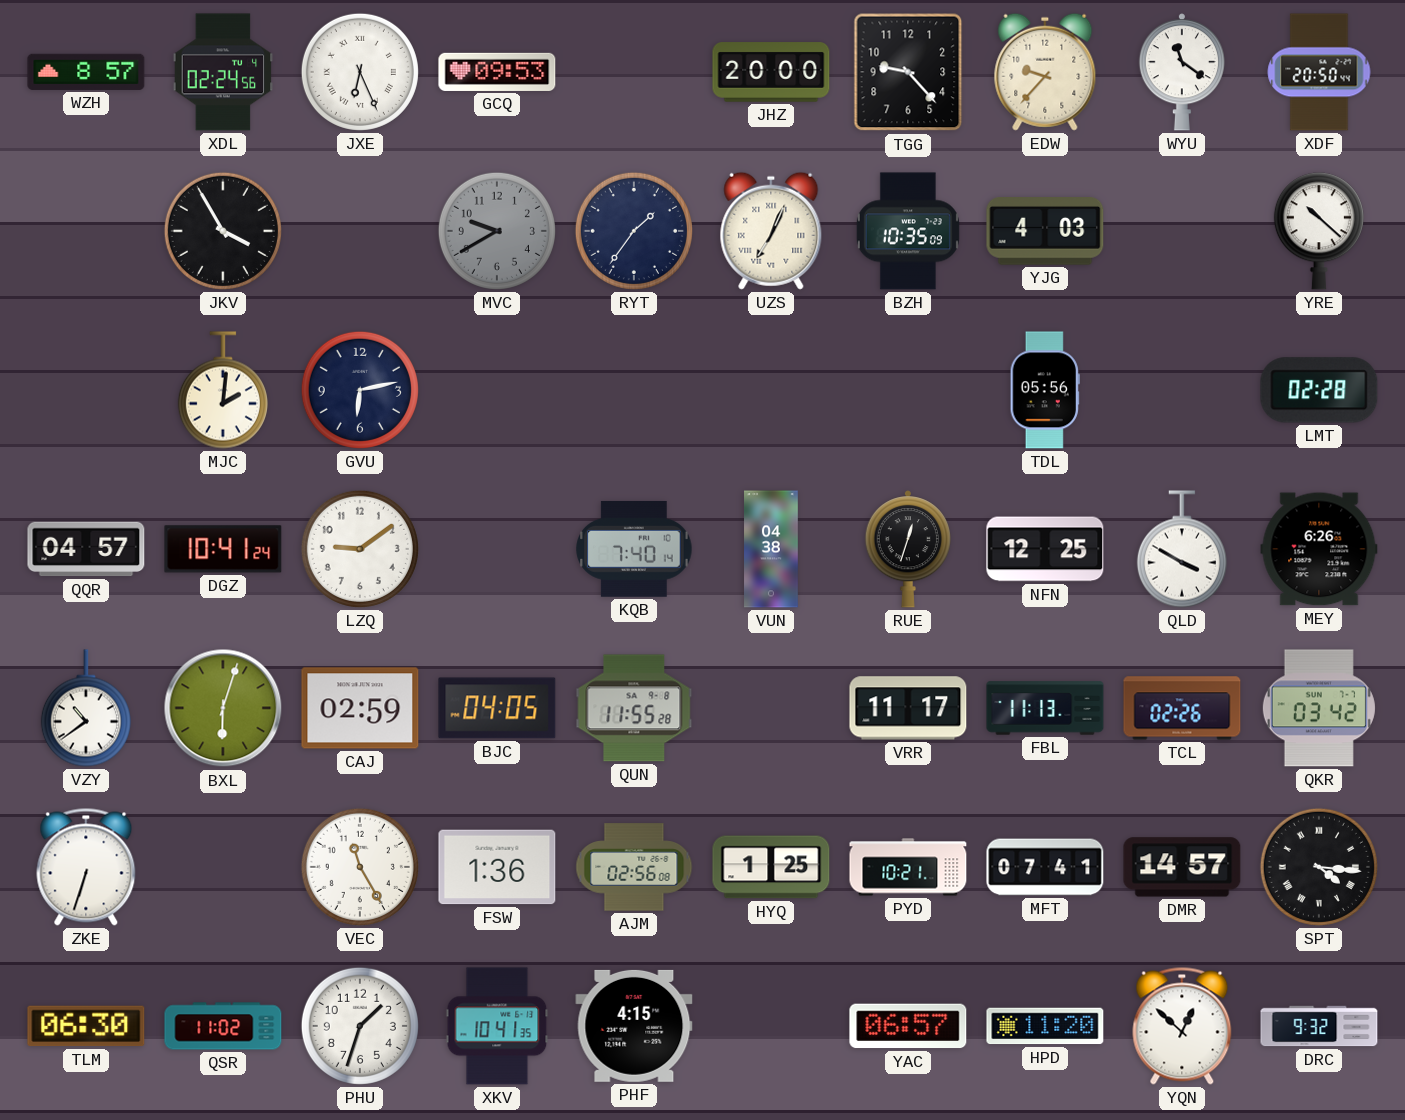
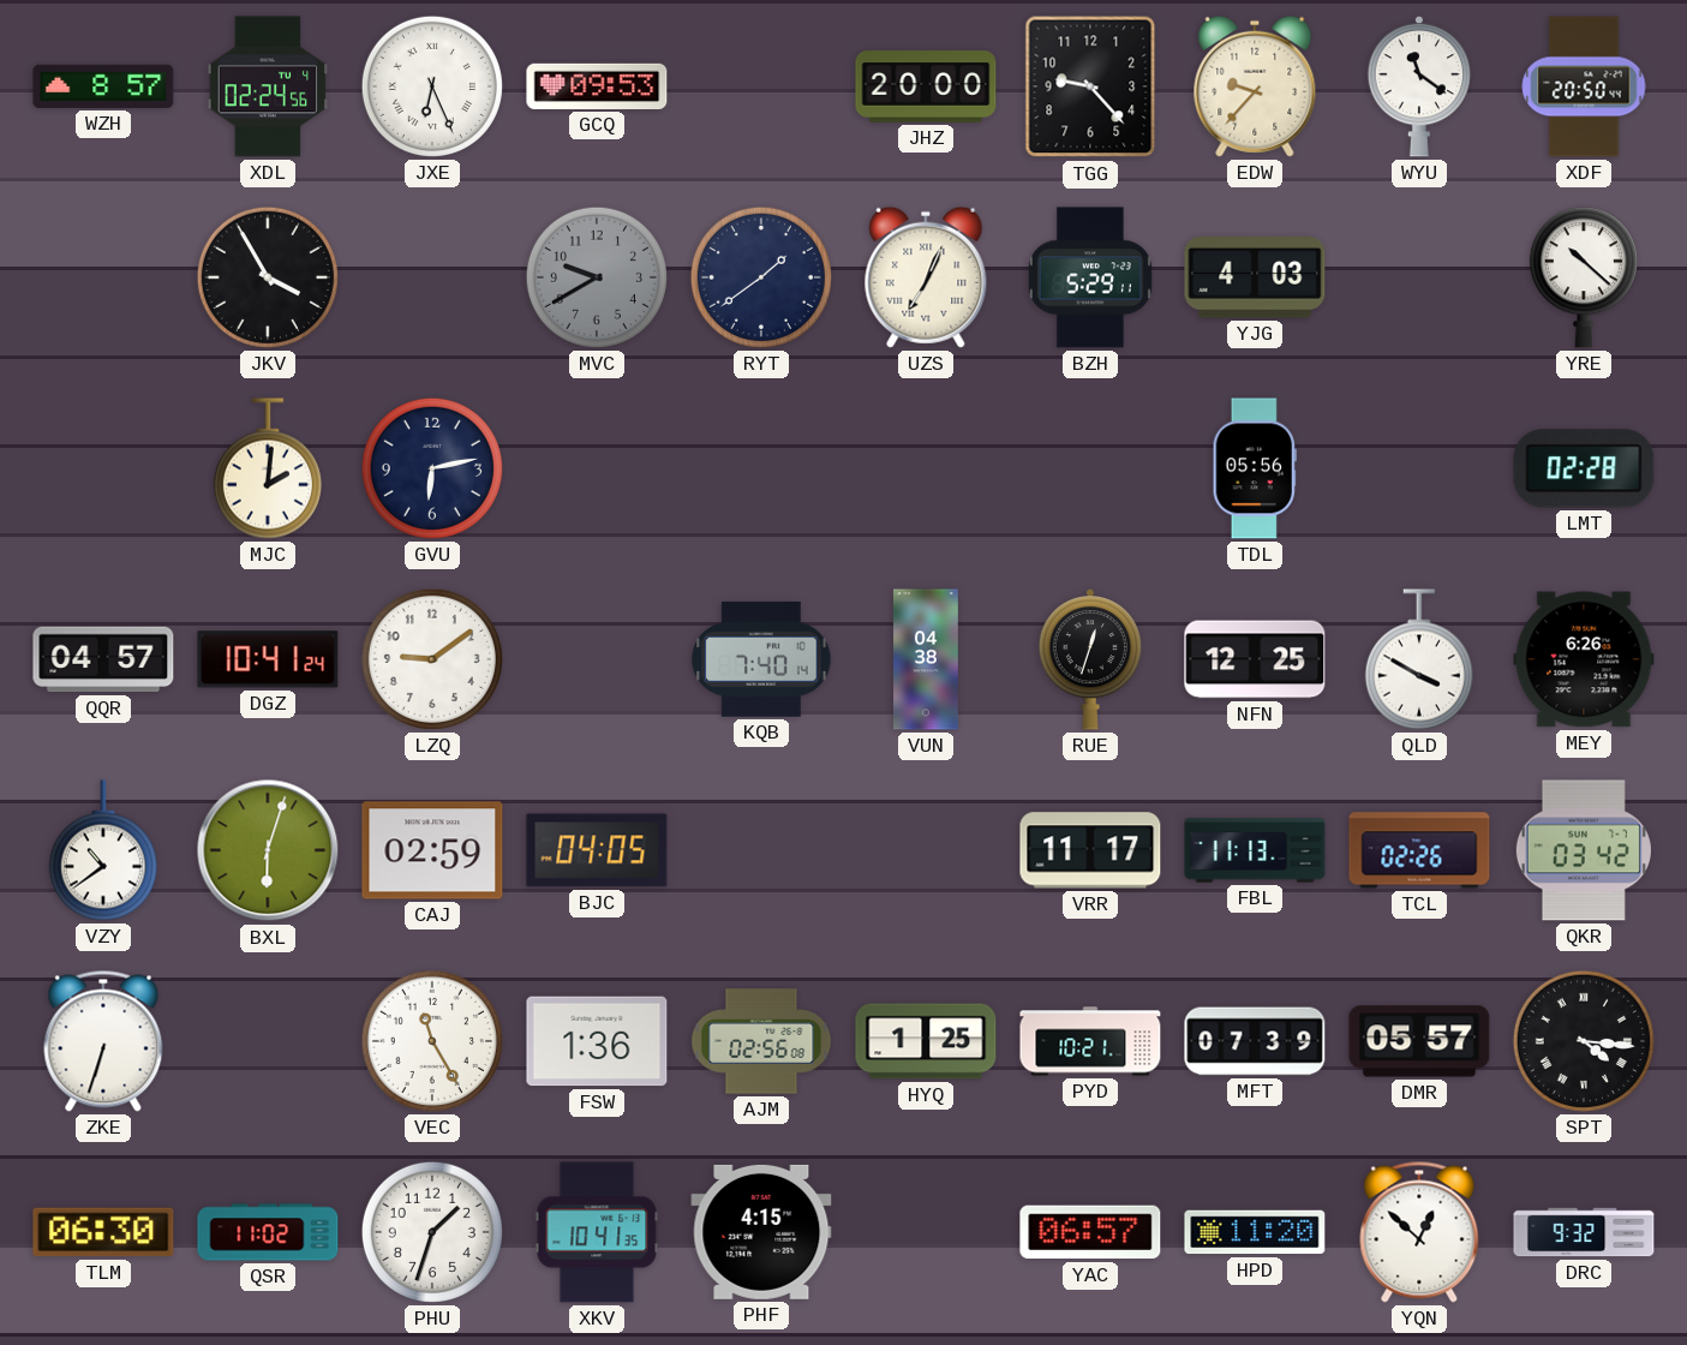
RYT: 1:36 -> 1:39 (761, 277)
BZH: 10:35 -> 5:29 (1090, 277)
QUN: 11:55 -> none (634, 708)
MFT: 07:41 -> 07:39 (1255, 1041)
DMR: 14:57 -> 05:57 (1419, 1041)
